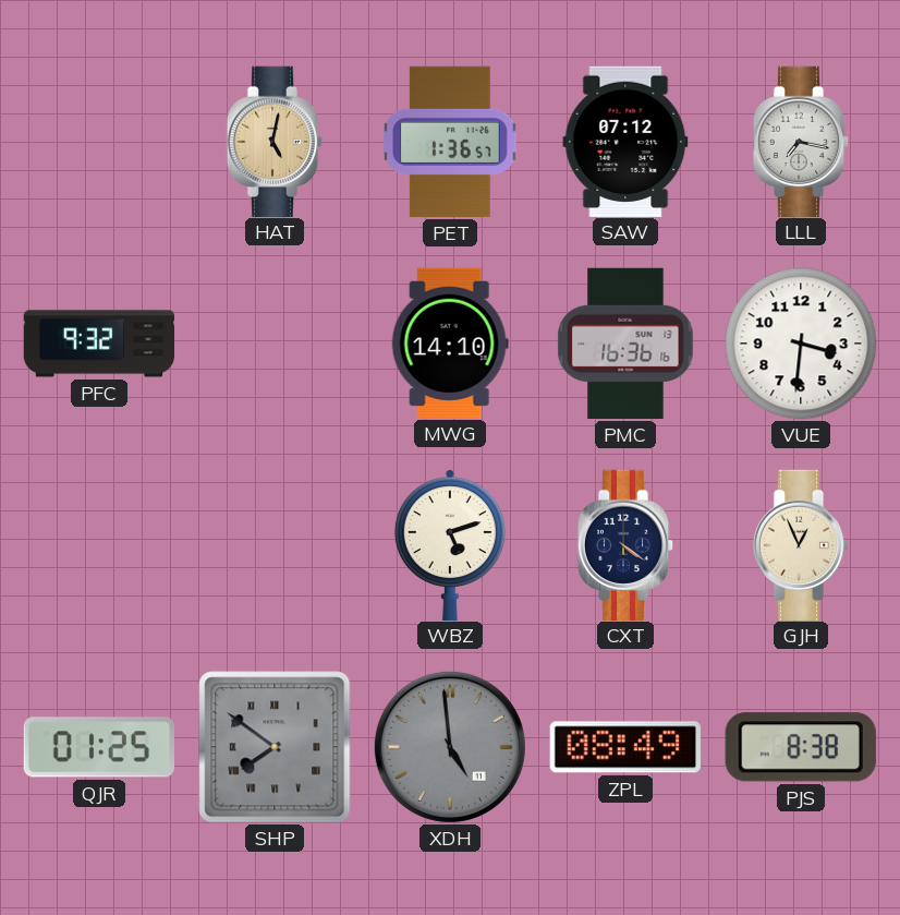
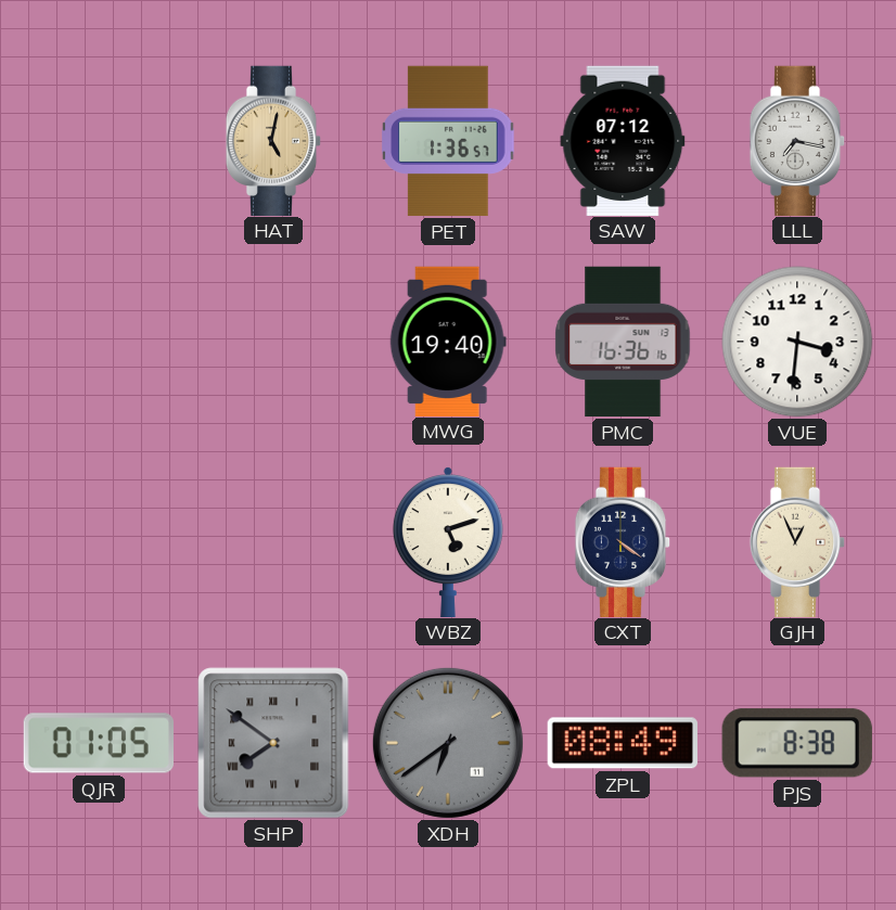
PFC: 9:32 -> none (99, 344)
MWG: 14:10 -> 19:40 (448, 341)
QJR: 01:25 -> 01:05 (98, 743)
XDH: 4:59 -> 6:39 (448, 743)
